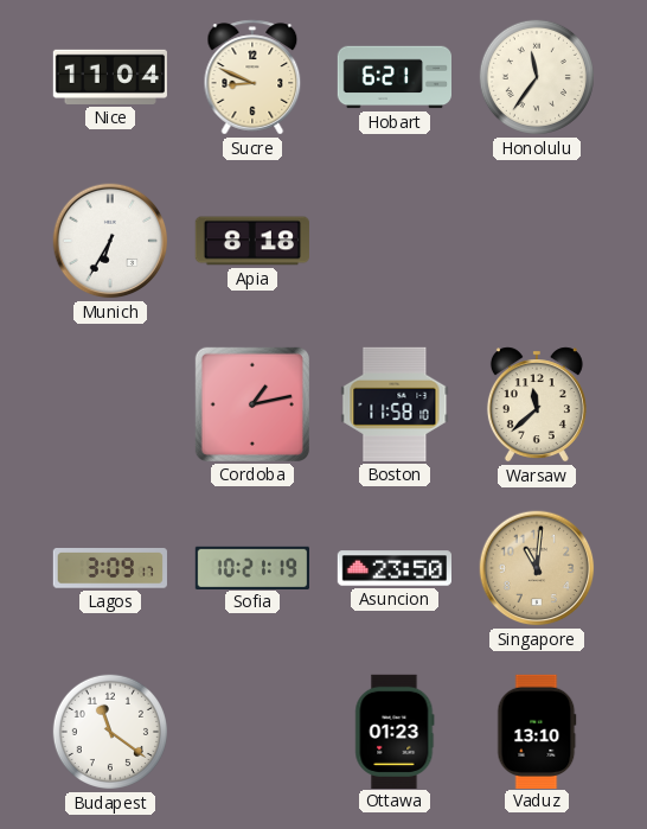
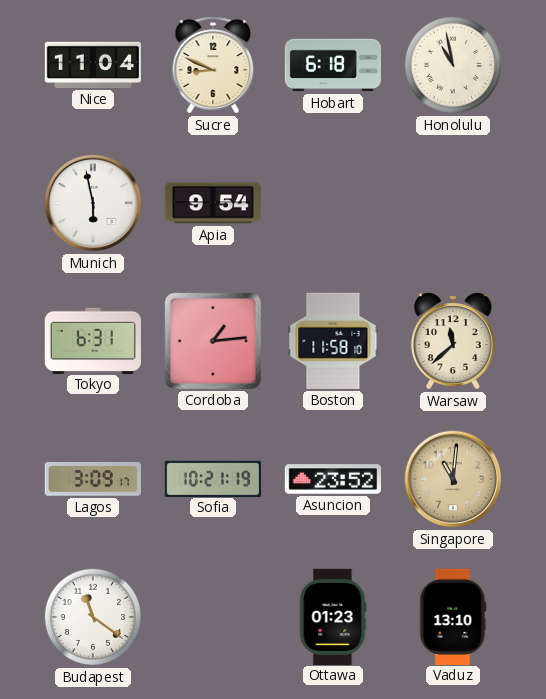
Hobart: 6:21 -> 6:18 (332, 65)
Honolulu: 11:36 -> 10:58 (453, 65)
Munich: 6:35 -> 5:58 (93, 203)
Apia: 8:18 -> 9:54 (213, 203)
Tokyo: none -> 6:31 (93, 340)
Cordoba: 1:13 -> 1:14 (213, 341)
Asuncion: 23:50 -> 23:52 (332, 479)
